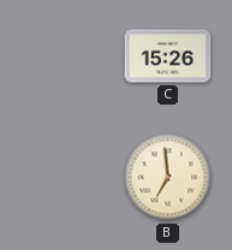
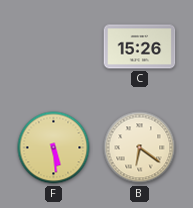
F: none -> 5:29 (54, 148)
B: 6:59 -> 6:21 (140, 148)
